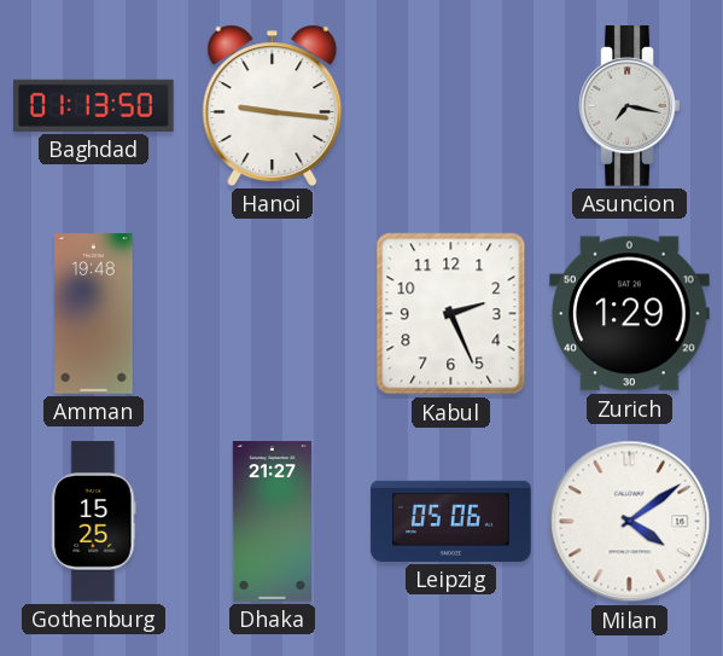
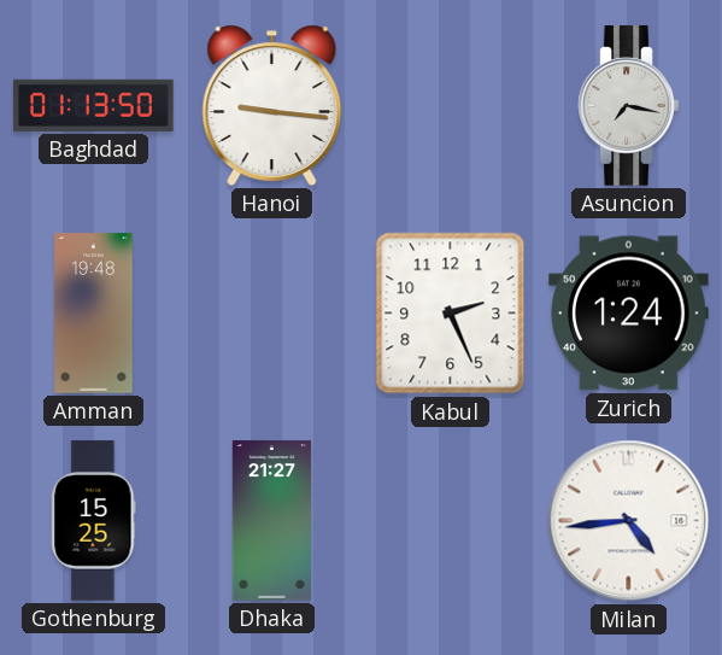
Zurich: 1:29 -> 1:24 (629, 314)
Leipzig: 05:06 -> none (451, 521)
Milan: 4:09 -> 4:44 (629, 521)
